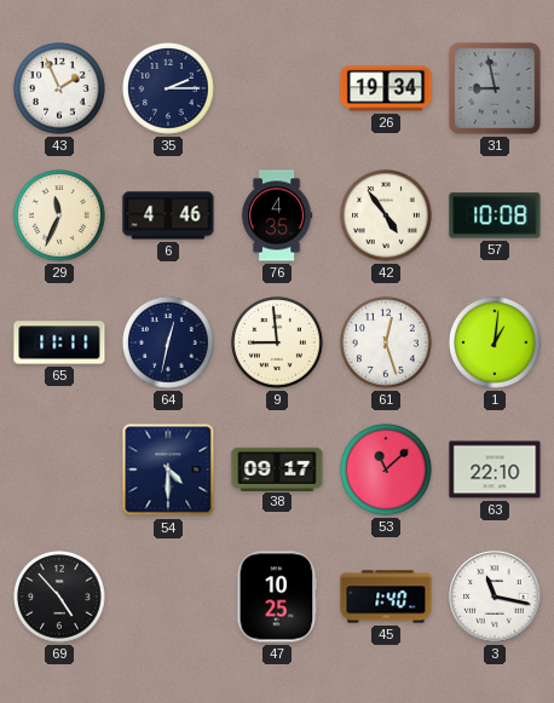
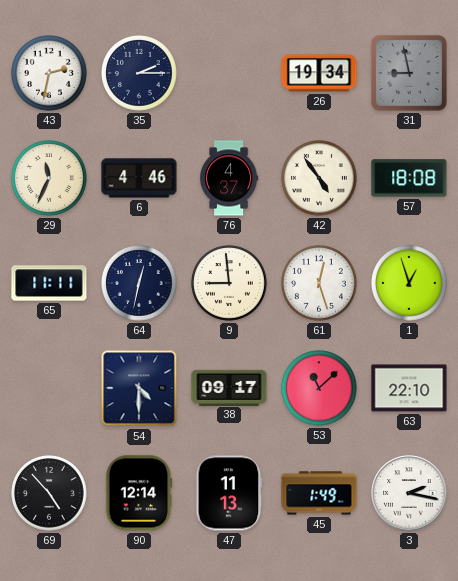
43: 1:56 -> 2:32 (50, 74)
76: 4:35 -> 4:37 (229, 178)
57: 10:08 -> 18:08 (409, 178)
1: 1:01 -> 12:57 (410, 284)
90: none -> 12:14 (139, 493)
47: 10:25 -> 11:13 (229, 493)
45: 1:40 -> 1:49 (319, 493)
3: 11:17 -> 2:17 (409, 493)
